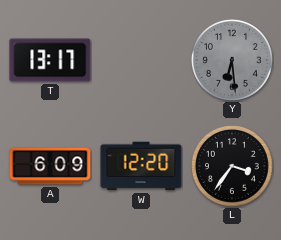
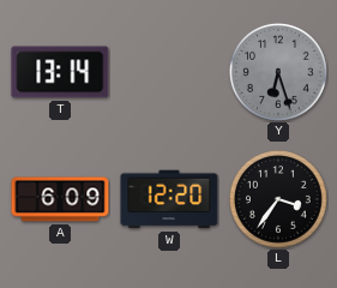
T: 13:17 -> 13:14 (60, 72)
Y: 6:29 -> 6:27 (278, 72)
